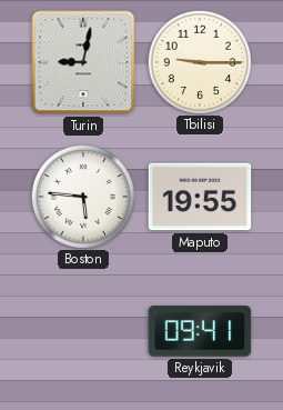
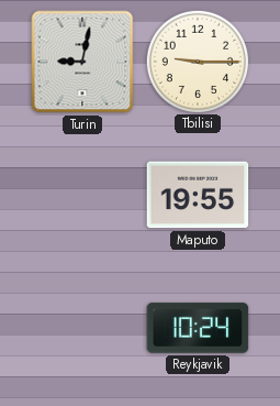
Boston: 5:46 -> none (82, 196)
Reykjavik: 09:41 -> 10:24 (198, 328)
